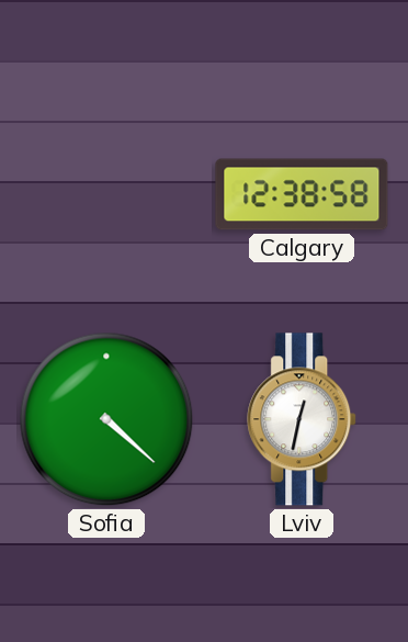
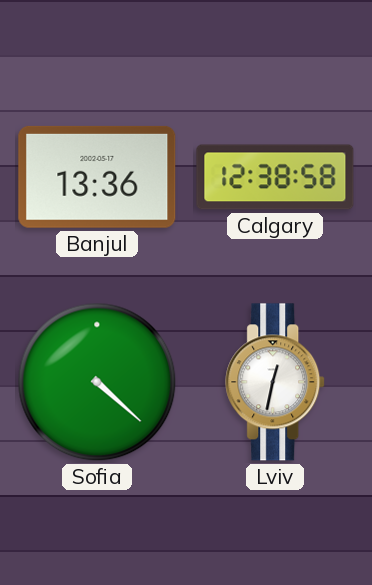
Banjul: none -> 13:36 (97, 177)
